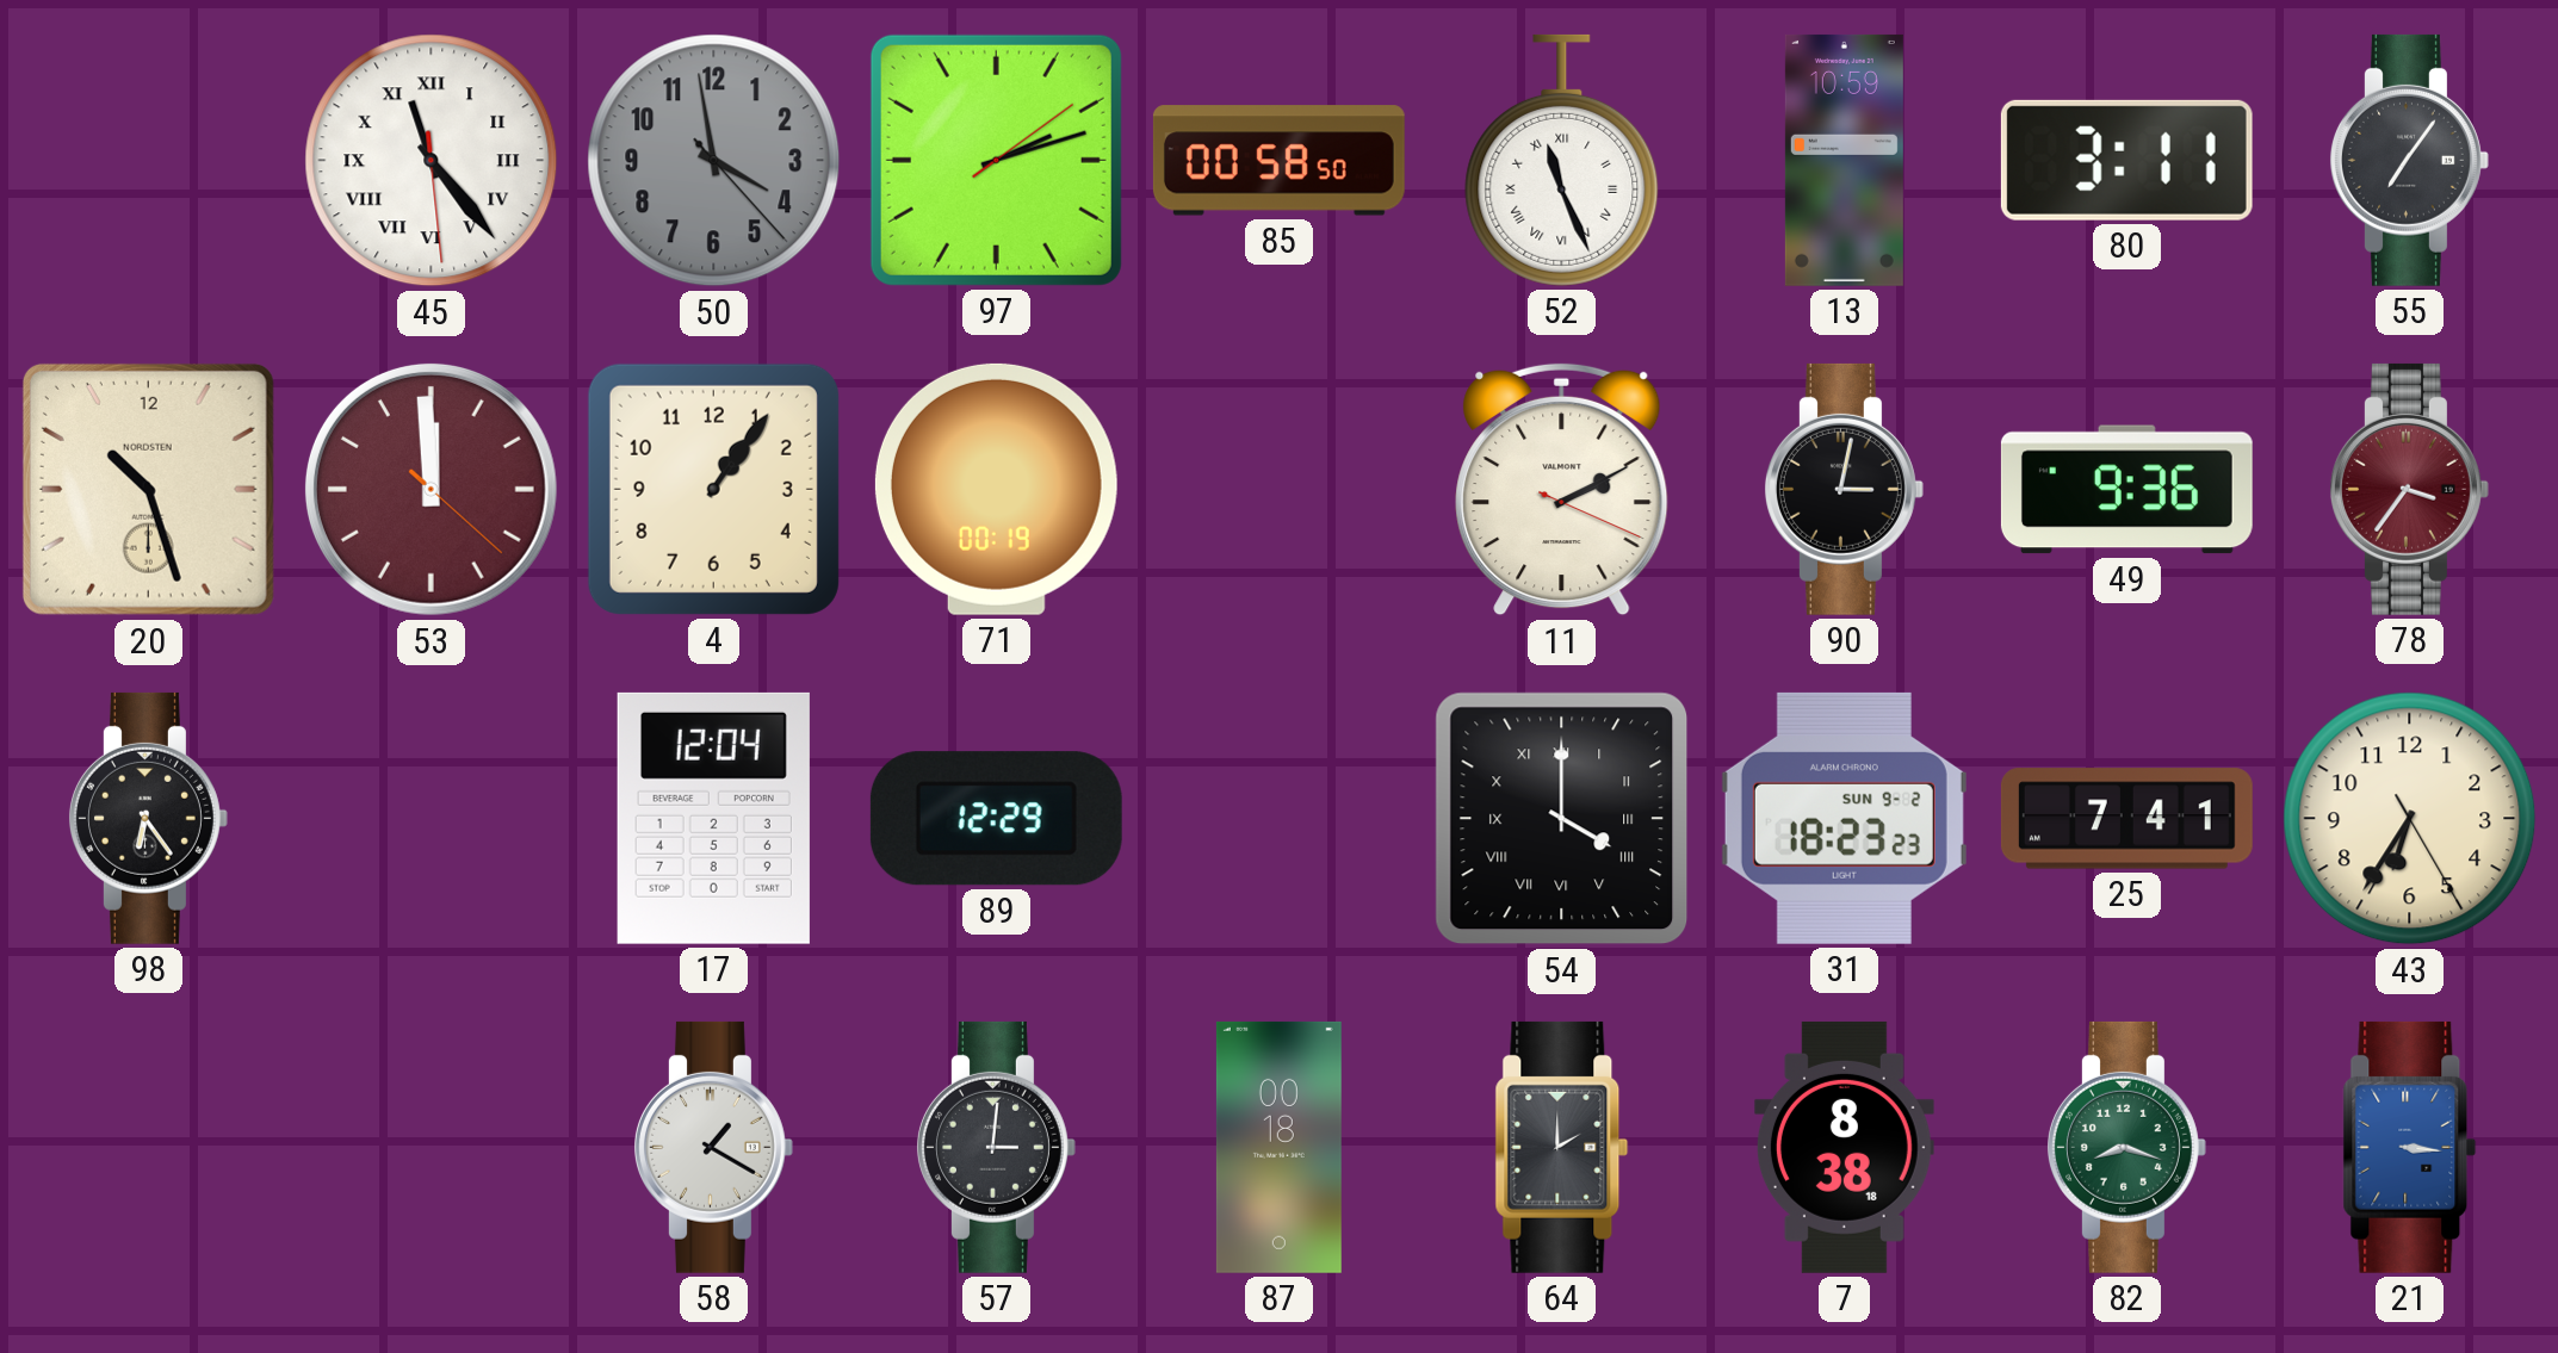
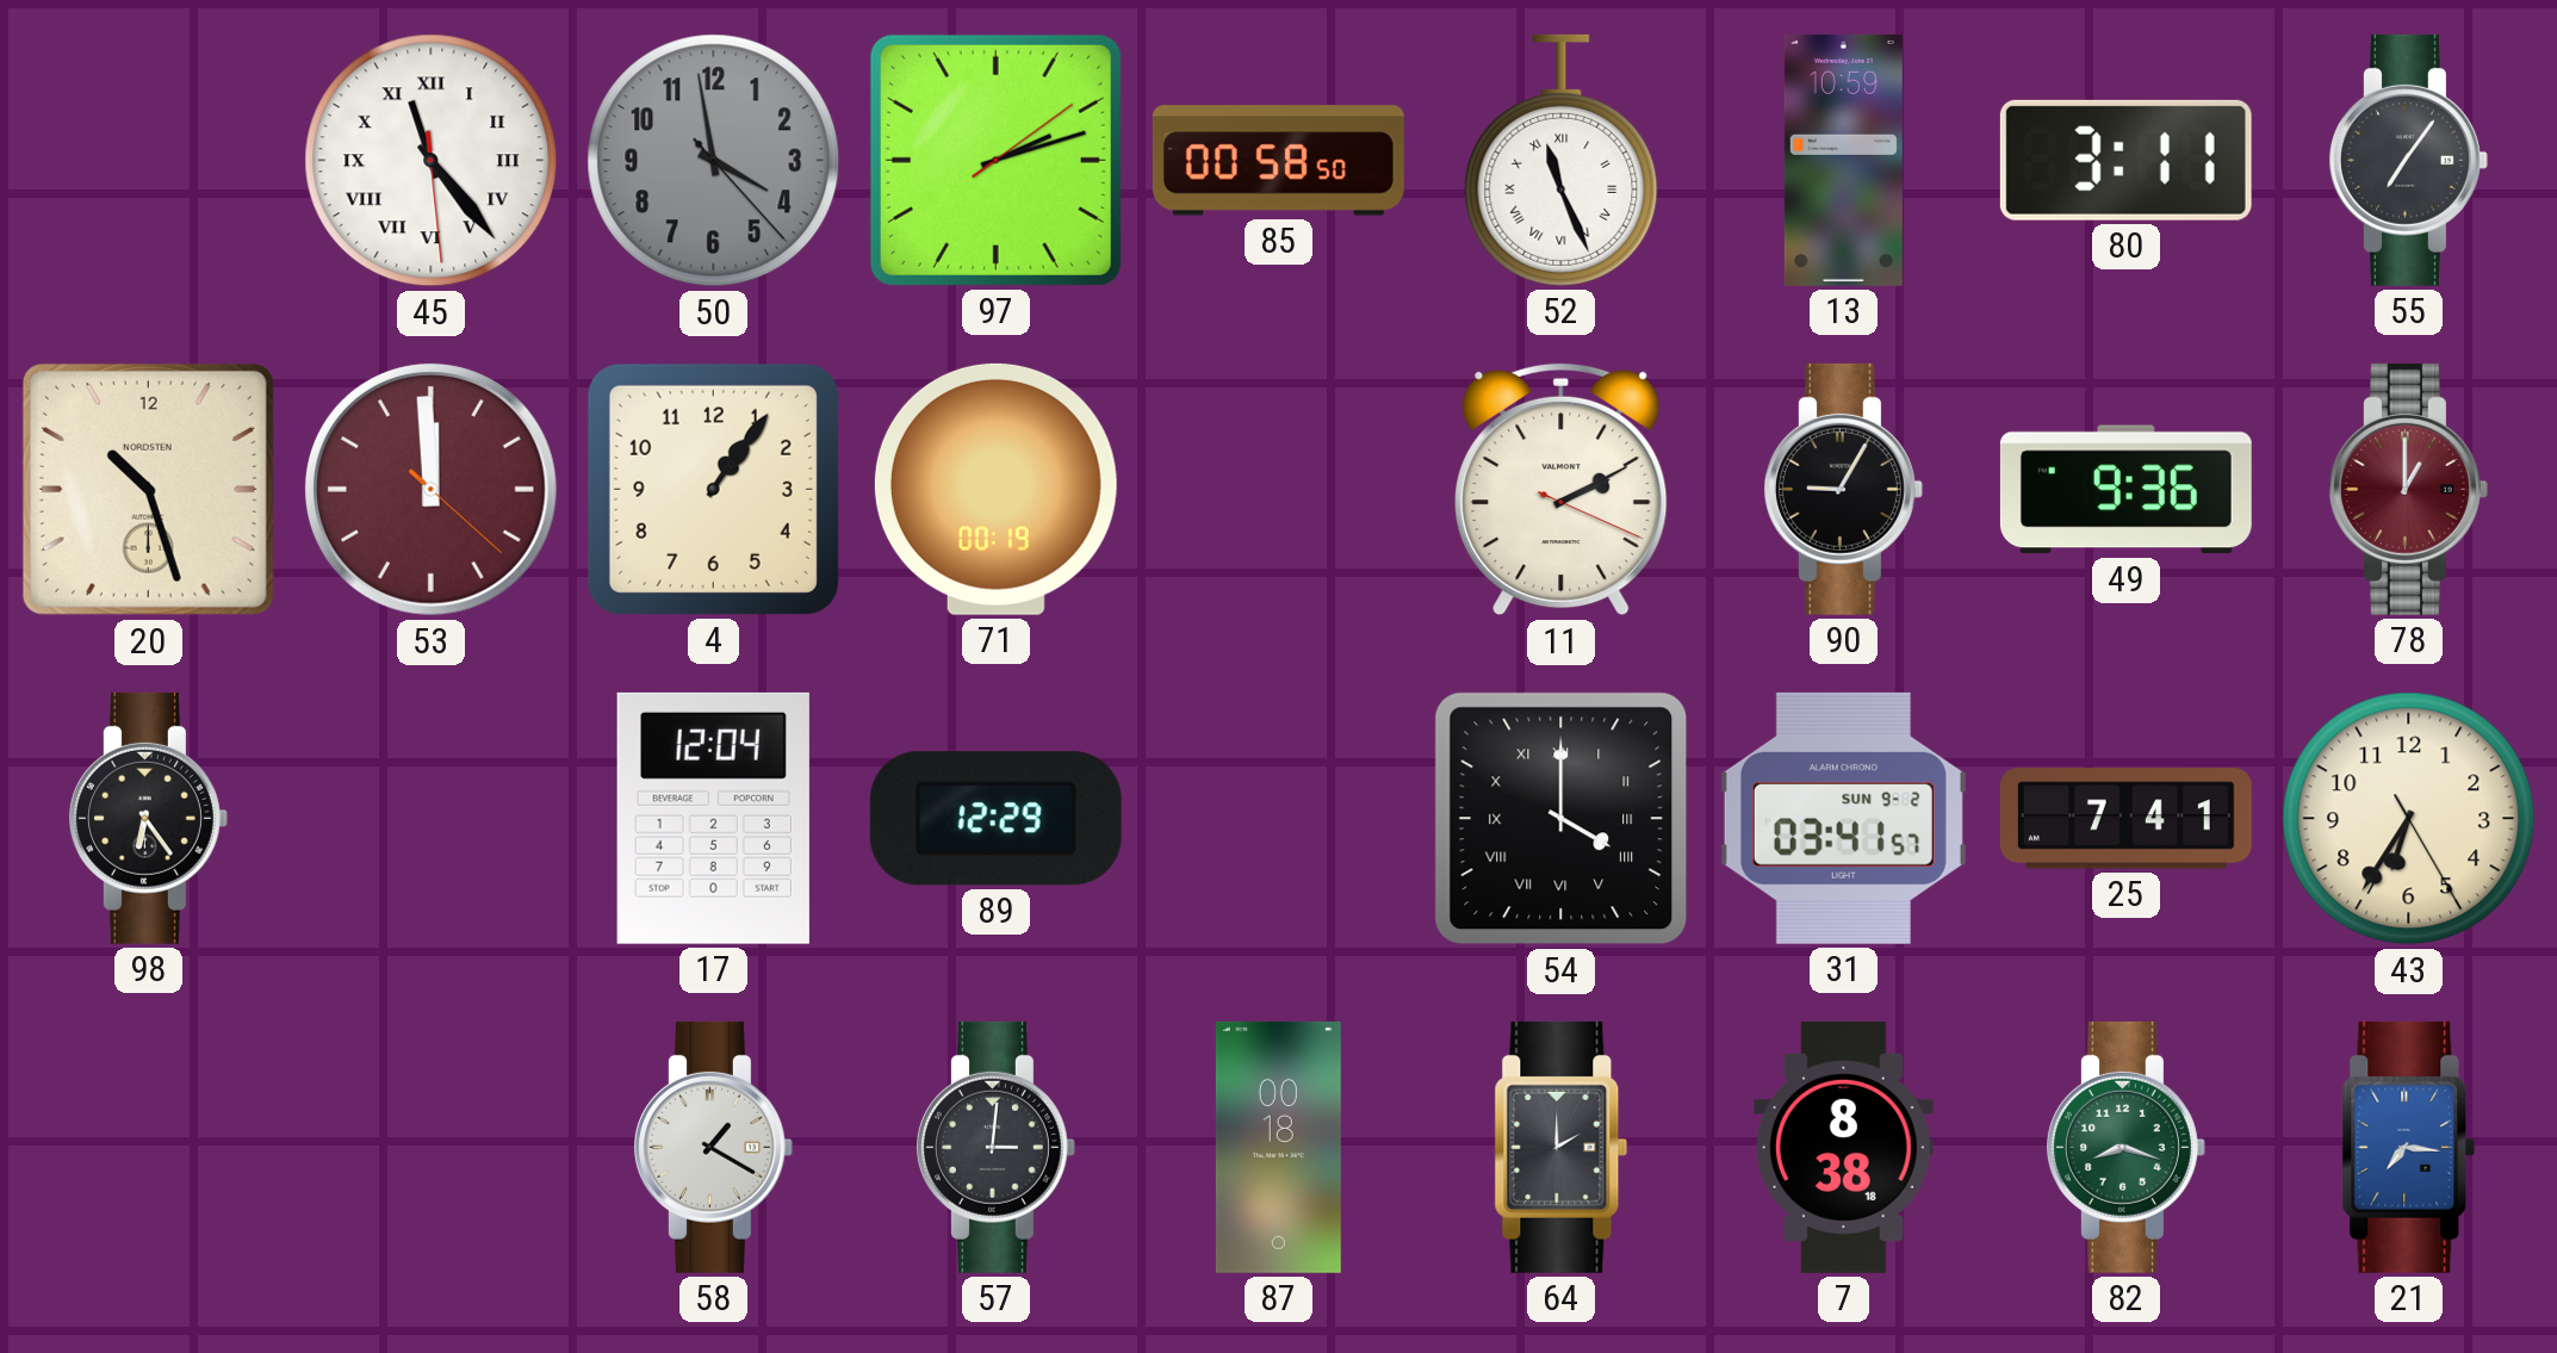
90: 3:02 -> 9:05 (1843, 489)
78: 3:36 -> 1:00 (2408, 489)
31: 18:23 -> 03:41 (1843, 818)
21: 3:16 -> 7:16 (2409, 1147)
